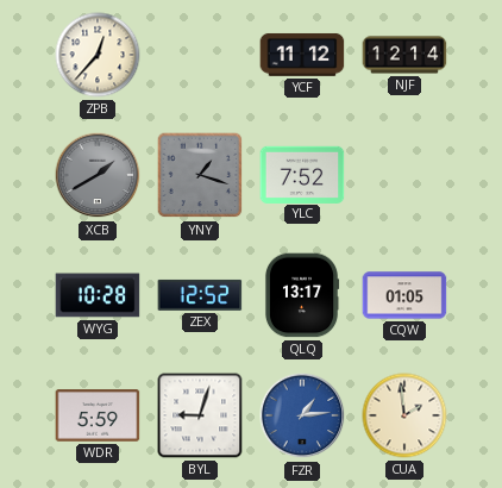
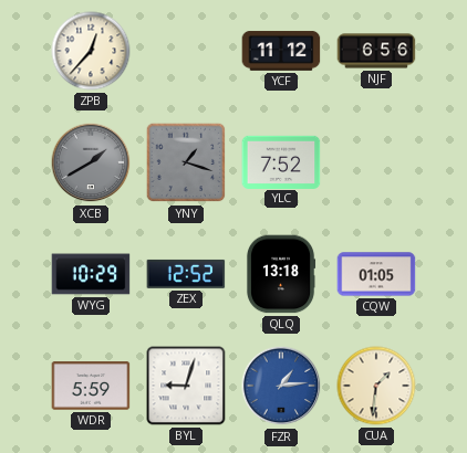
NJF: 12:14 -> 6:56 (376, 51)
WYG: 10:28 -> 10:29 (91, 274)
QLQ: 13:17 -> 13:18 (281, 274)
CUA: 1:59 -> 1:31 (376, 386)
